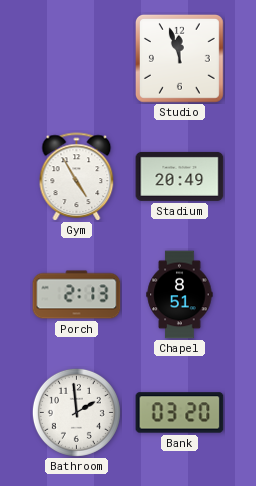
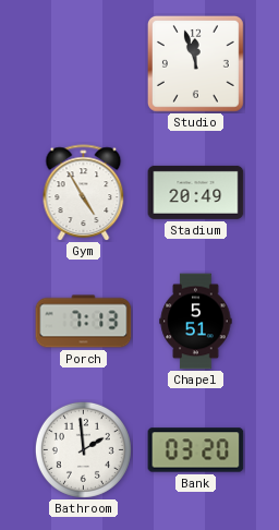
Porch: 2:13 -> 7:13 (84, 322)
Chapel: 8:51 -> 5:51 (196, 322)
